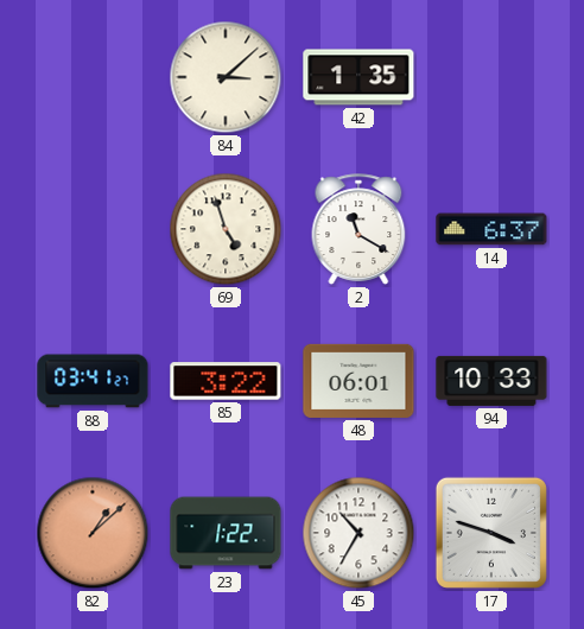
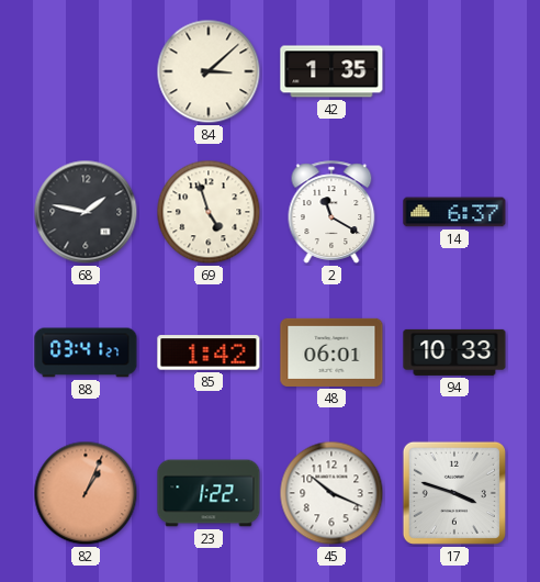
68: none -> 1:47 (86, 212)
85: 3:22 -> 1:42 (209, 352)
82: 1:08 -> 1:04 (86, 493)
45: 10:35 -> 10:19 (331, 493)
